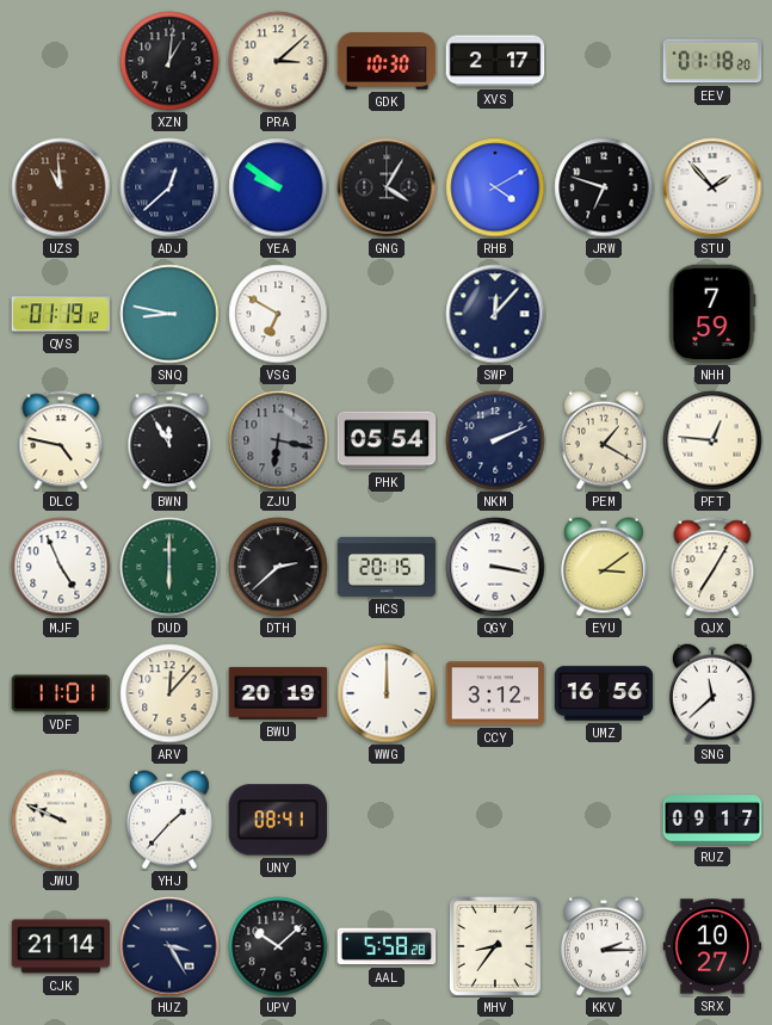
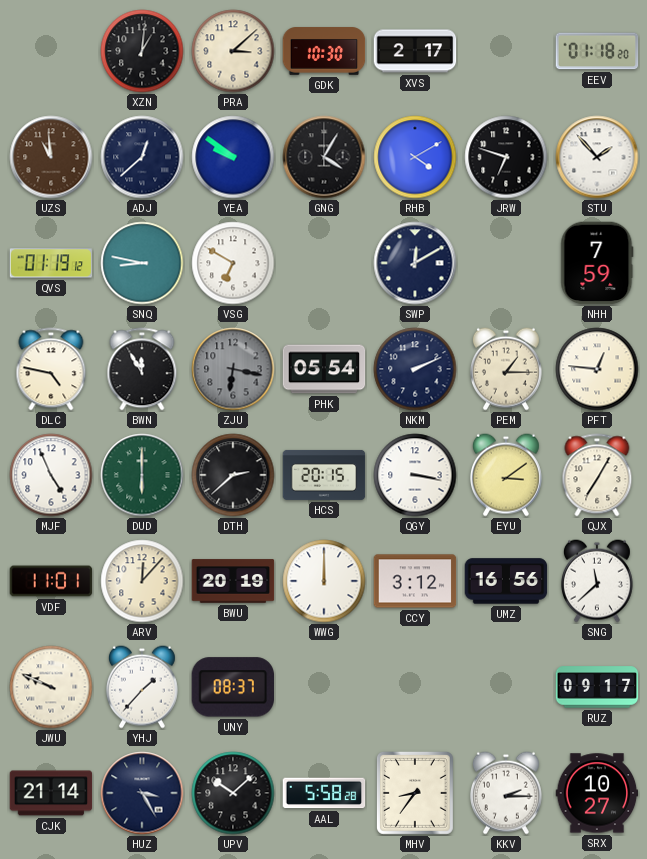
SWP: 12:07 -> 12:10 (415, 263)
PEM: 1:20 -> 1:15 (506, 369)
UNY: 08:41 -> 08:37 (233, 687)
